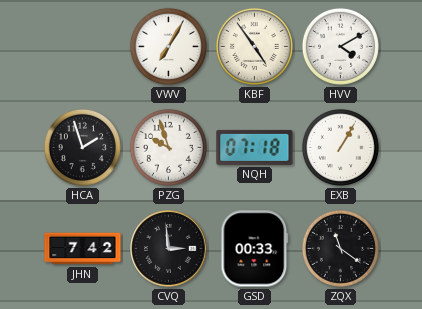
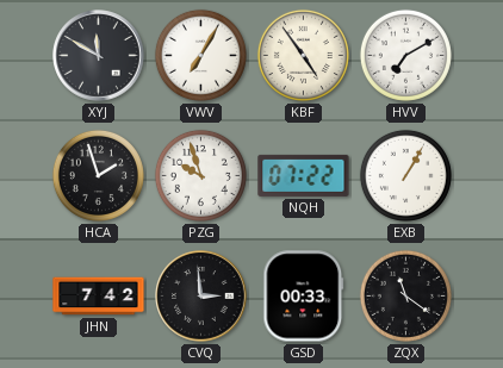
XYJ: none -> 11:50 (99, 56)
HVV: 4:10 -> 7:10 (405, 55)
NQH: 07:18 -> 07:22 (304, 175)
